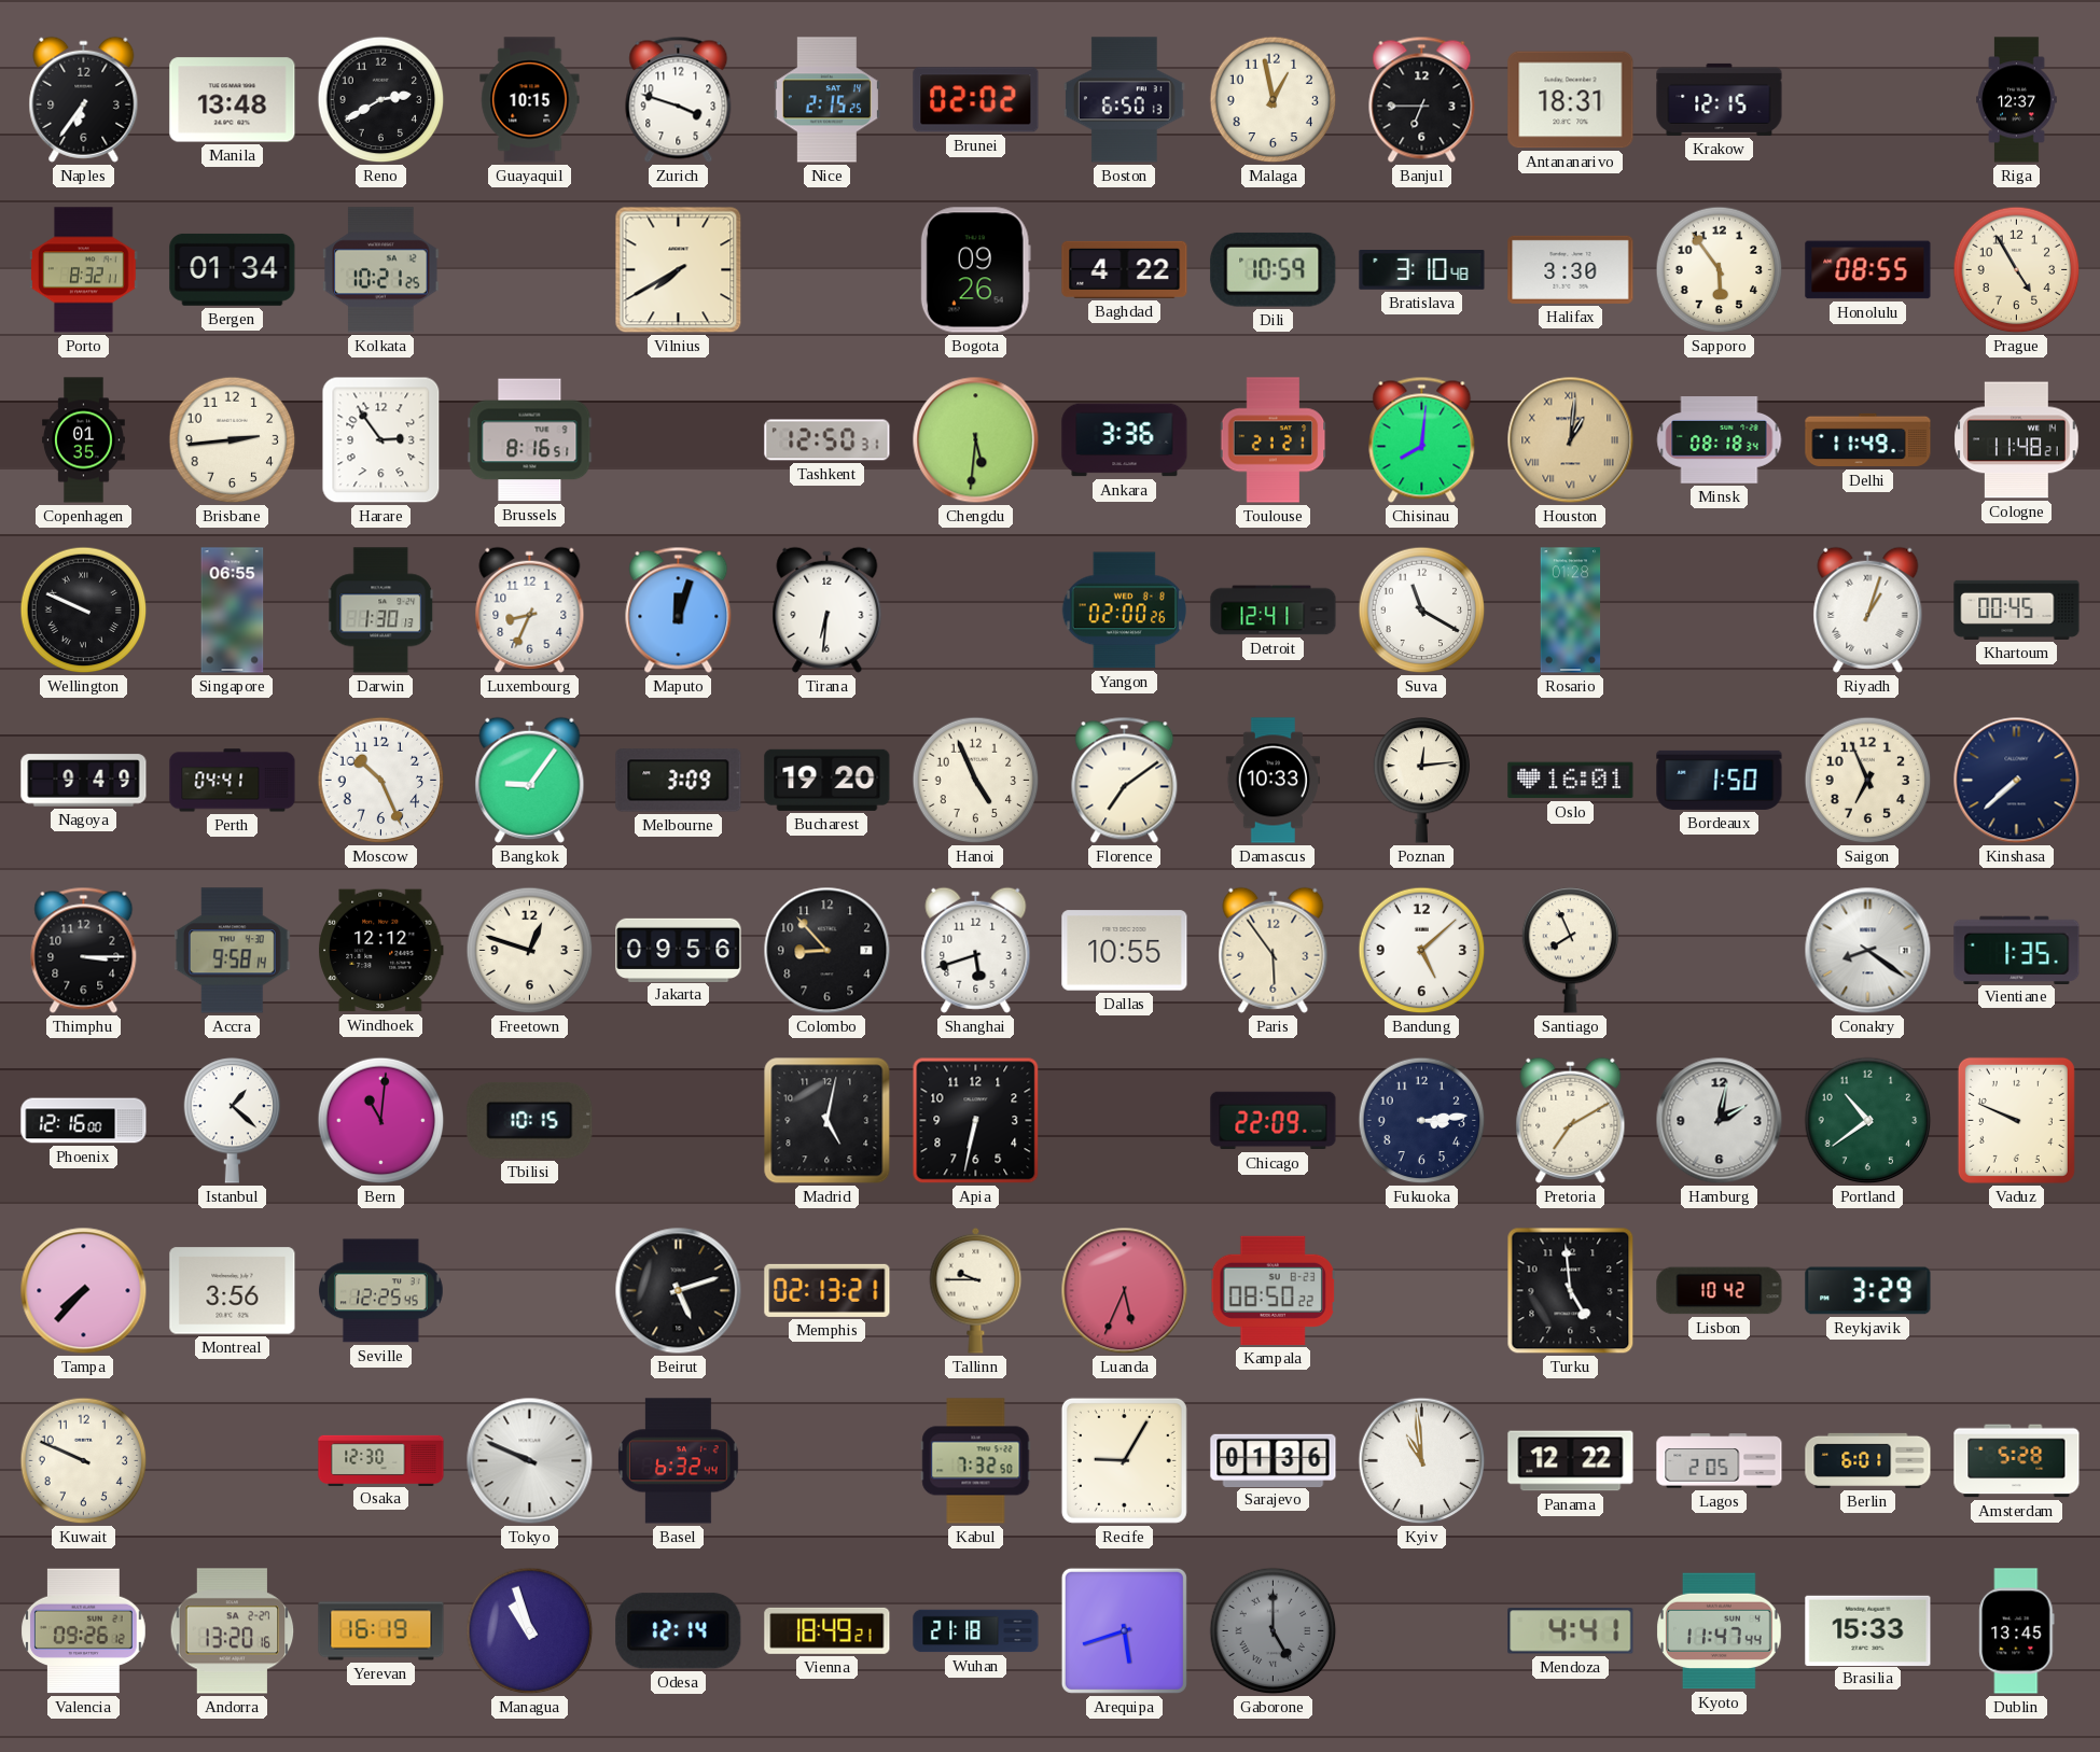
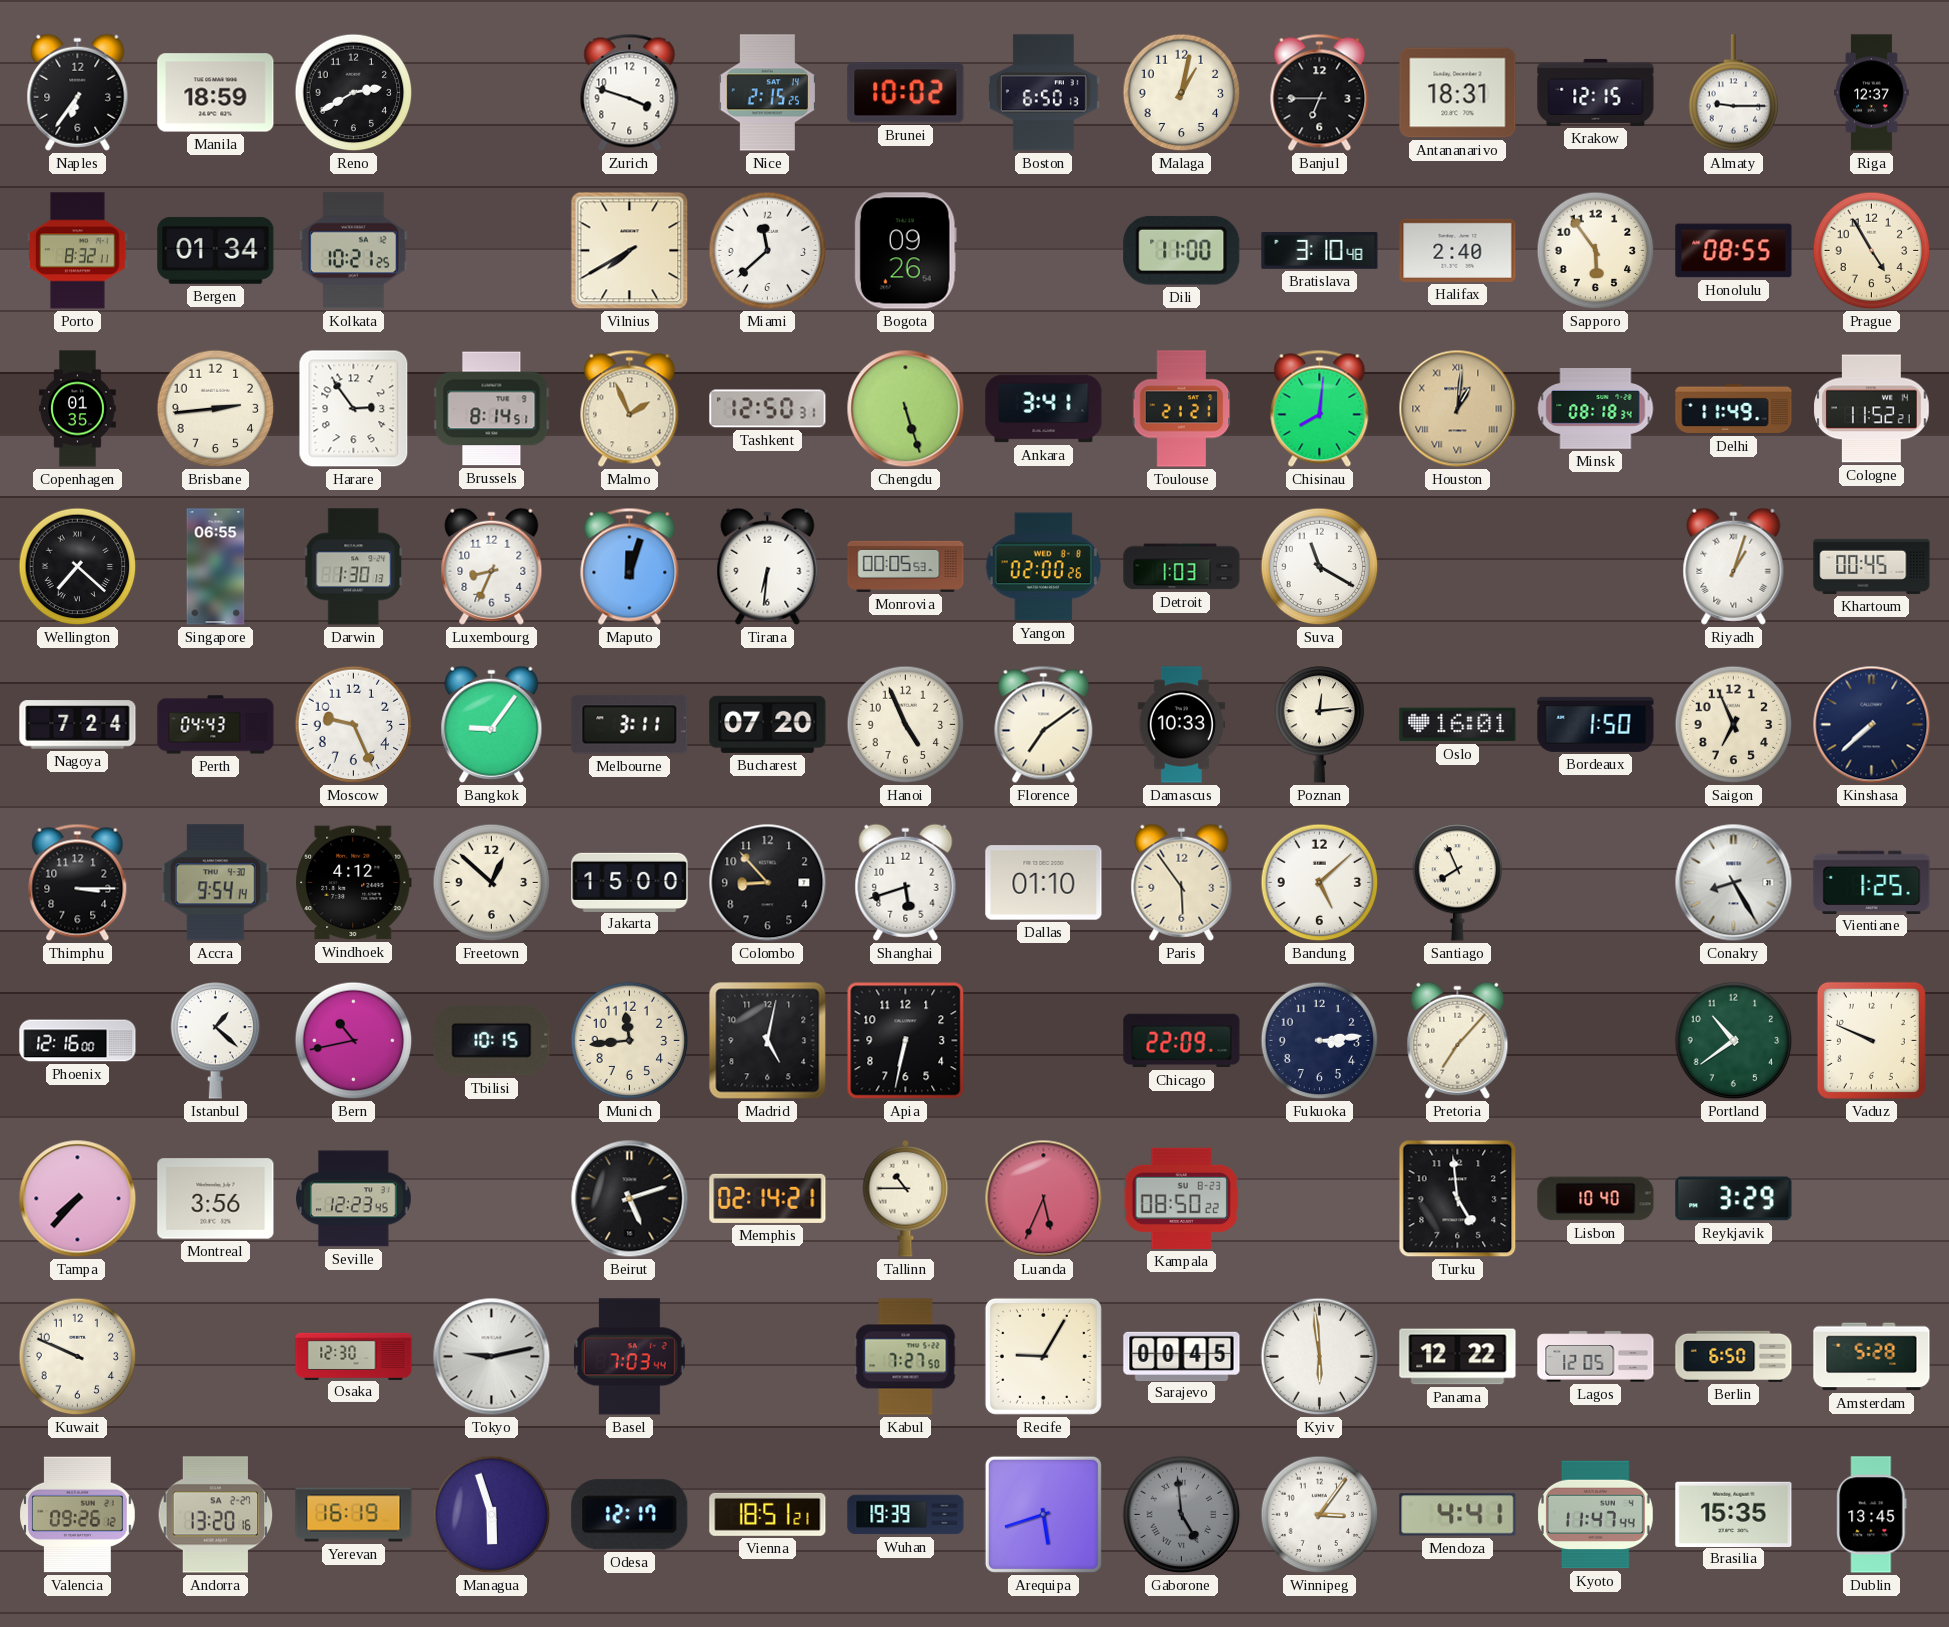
Manila: 13:48 -> 18:59 (216, 93)
Guayaquil: 10:15 -> none (530, 100)
Brunei: 02:02 -> 10:02 (906, 93)
Malaga: 12:58 -> 1:02 (1182, 93)
Almaty: none -> 9:15 (1734, 93)
Miami: none -> 11:38 (768, 251)
Baghdad: 4:22 -> none (1125, 269)
Dili: 10:59 -> 11:00 (1182, 250)
Halifax: 3:30 -> 2:40 (1458, 250)
Brussels: 8:16 -> 8:14 (492, 409)
Malmo: none -> 1:56 (630, 408)
Chengdu: 5:31 -> 5:27 (906, 409)
Ankara: 3:36 -> 3:41 (1044, 409)
Cologne: 11:48 -> 11:52 (1872, 409)
Wellington: 9:49 -> 7:22 (78, 567)
Monrovia: none -> 00:05 (906, 566)
Detroit: 12:41 -> 1:03 (1182, 567)
Rosario: 01:28 -> none (1571, 611)
Nagoya: 9:49 -> 7:24 (78, 725)
Perth: 04:41 -> 04:43 (216, 725)
Moscow: 10:26 -> 9:26 (354, 725)
Melbourne: 3:09 -> 3:11 (630, 725)
Bucharest: 19:20 -> 07:20 (768, 724)
Accra: 9:58 -> 9:54 (215, 883)
Windhoek: 12:12 -> 4:12 (354, 883)
Freetown: 12:48 -> 12:52 (492, 883)
Jakarta: 09:56 -> 15:00 (630, 882)
Dallas: 10:55 -> 01:10 (1044, 883)
Conakry: 8:21 -> 8:25 (1734, 883)
Vientiane: 1:35 -> 1:25 (1872, 882)
Bern: 11:01 -> 10:43 (354, 1041)
Munich: none -> 11:44 (630, 1041)
Pretoria: 7:10 -> 7:07 (1458, 1040)
Hamburg: 2:02 -> none (1720, 1121)
Seville: 12:25 -> 12:23 (354, 1199)
Memphis: 02:13 -> 02:14 (768, 1198)
Tallinn: 9:45 -> 10:45 (906, 1198)
Lisbon: 10:42 -> 10:40 (1596, 1199)
Tokyo: 9:49 -> 9:13 (492, 1357)
Basel: 6:32 -> 7:03 (630, 1357)
Kabul: 7:32 -> 7:27 (906, 1357)
Sarajevo: 01:36 -> 00:45 (1182, 1356)
Kyiv: 10:59 -> 5:59 (1320, 1357)
Lagos: 2:05 -> 12:05 (1596, 1357)
Berlin: 6:01 -> 6:50 (1734, 1356)
Managua: 10:57 -> 5:57 (492, 1515)
Odesa: 12:14 -> 12:17 (630, 1515)
Vienna: 18:49 -> 18:51 (768, 1514)
Wuhan: 21:18 -> 19:39 (906, 1515)
Gaborone: 5:00 -> 4:59 (1182, 1515)
Winnipeg: none -> 3:06 (1320, 1515)
Brasilia: 15:33 -> 15:35 (1734, 1514)
